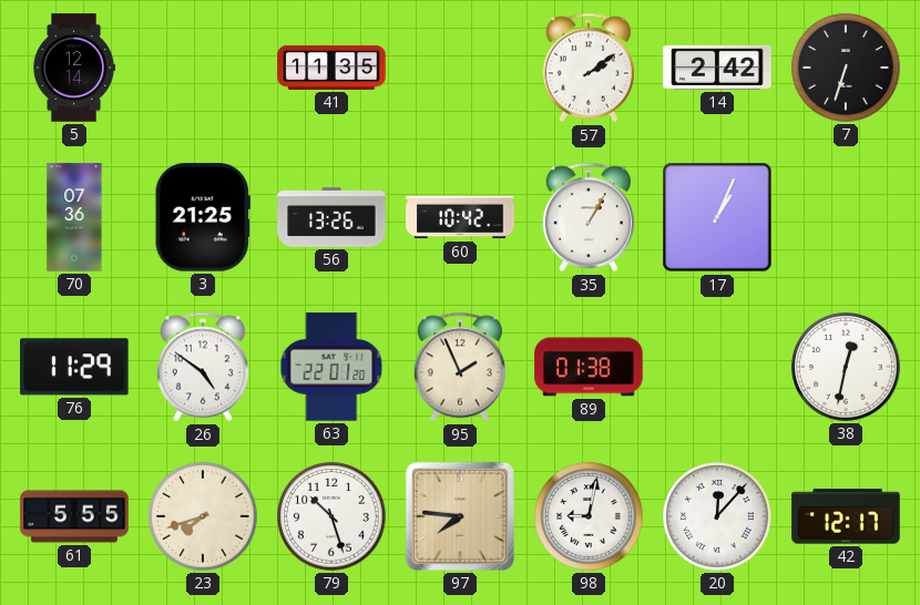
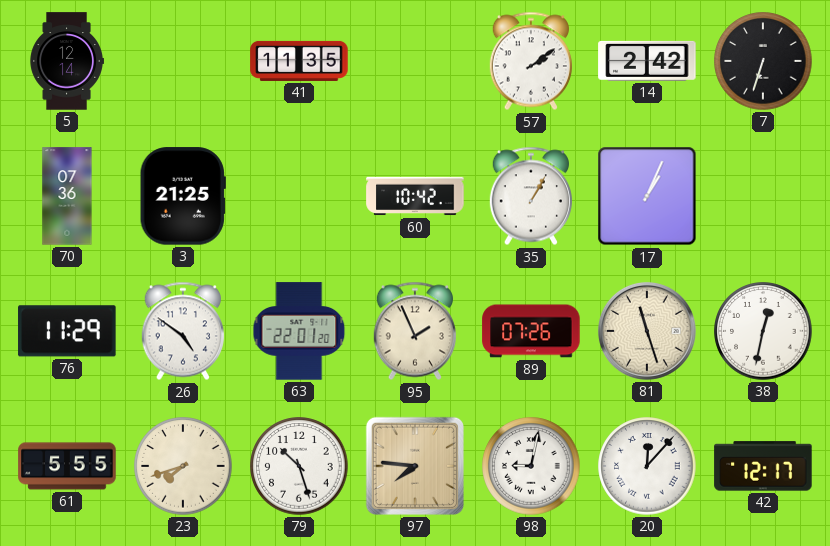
56: 13:26 -> none (331, 217)
89: 01:38 -> 07:26 (531, 331)
81: none -> 11:27 (647, 331)
